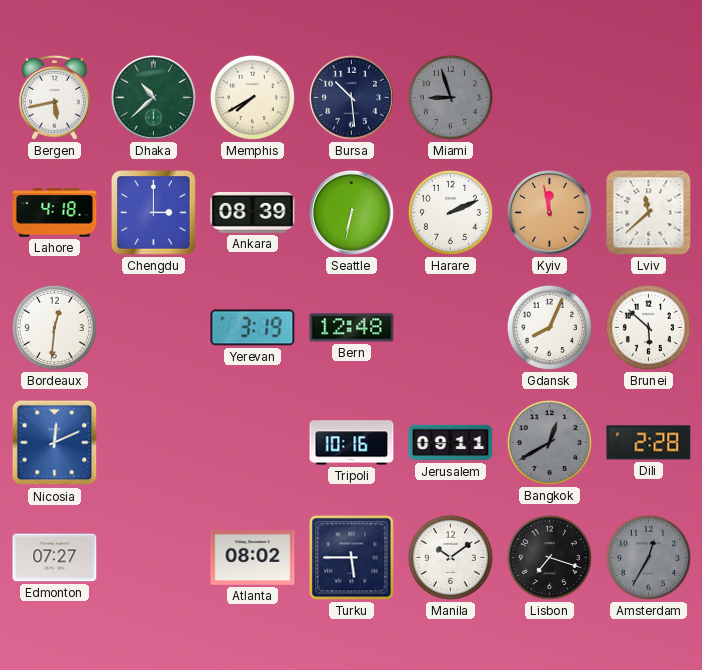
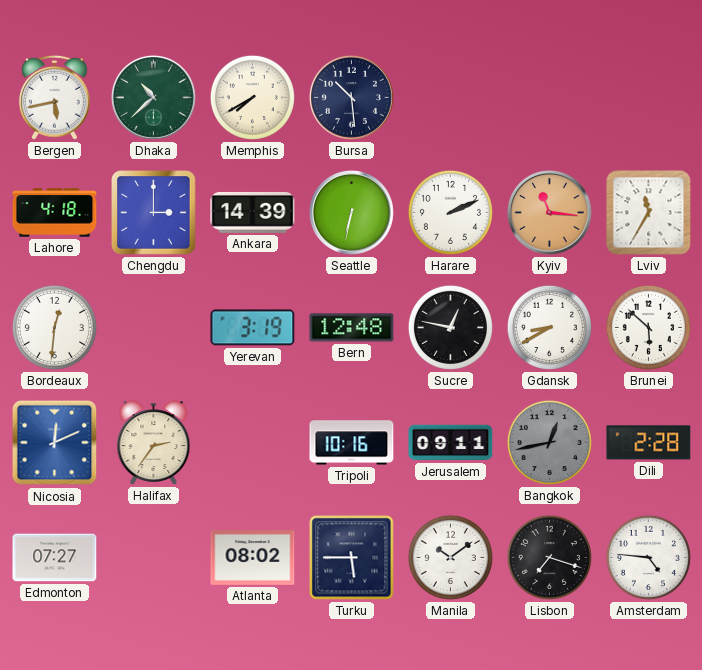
Miami: 8:57 -> none (450, 97)
Ankara: 08:39 -> 14:39 (253, 212)
Kyiv: 11:58 -> 11:16 (549, 212)
Lviv: 11:38 -> 11:35 (649, 213)
Sucre: none -> 12:47 (450, 327)
Gdansk: 8:04 -> 8:40 (549, 327)
Halifax: none -> 2:36 (154, 443)
Bangkok: 12:40 -> 12:43 (549, 442)
Amsterdam: 12:35 -> 4:46 (648, 557)
Amsterdam dial: grey -> white (648, 557)
